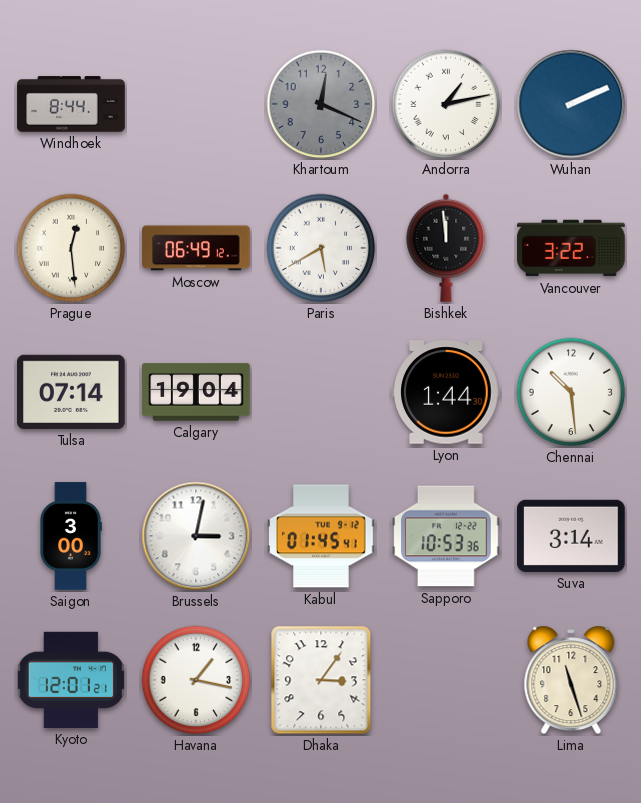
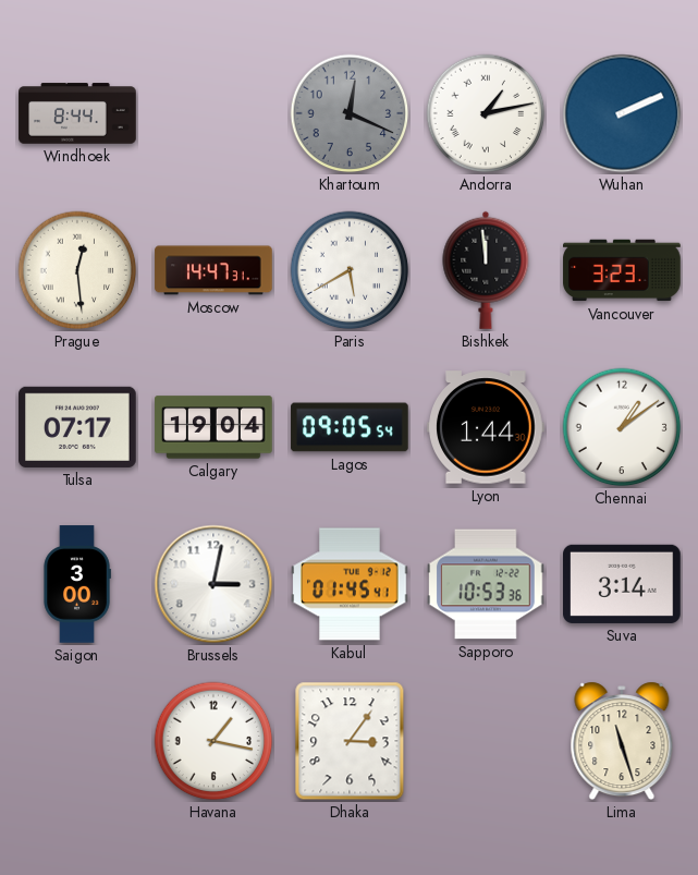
Moscow: 06:49 -> 14:47 (213, 270)
Vancouver: 3:22 -> 3:23 (622, 270)
Tulsa: 07:14 -> 07:17 (77, 427)
Lagos: none -> 09:05 (350, 427)
Chennai: 10:29 -> 1:09 (622, 427)
Kyoto: 12:01 -> none (71, 680)
